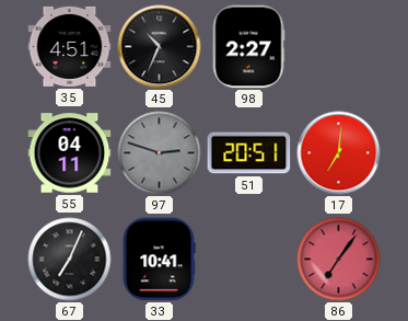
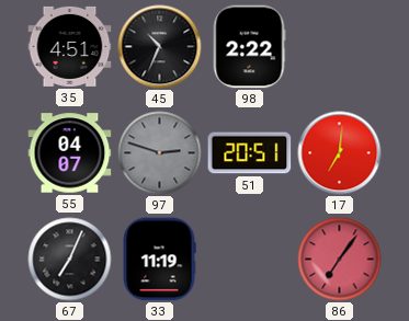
98: 2:27 -> 2:22 (249, 47)
55: 04:11 -> 04:07 (70, 153)
33: 10:41 -> 11:19 (159, 260)
